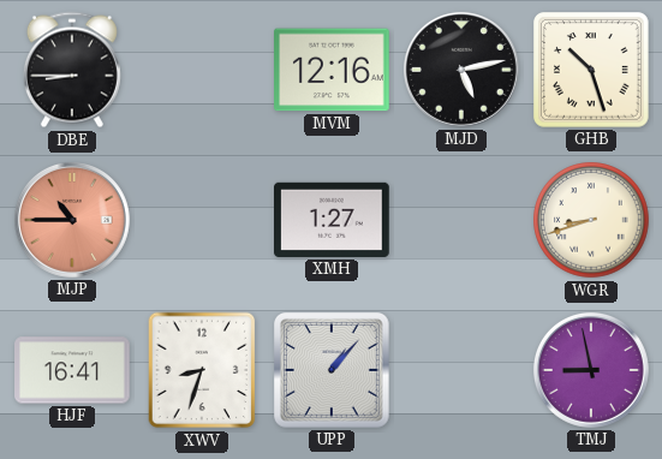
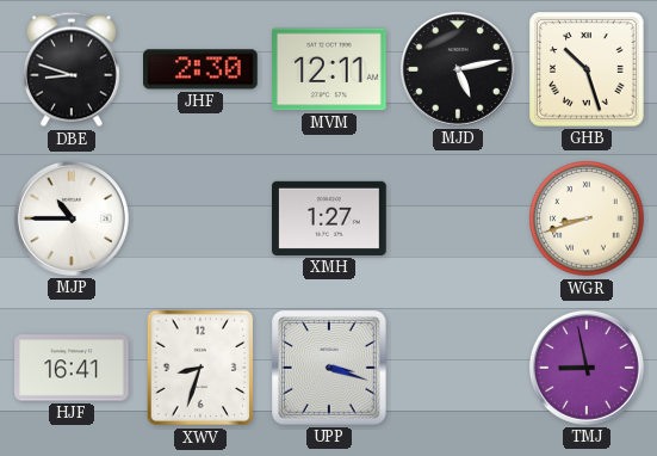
DBE: 8:45 -> 8:48 (72, 69)
JHF: none -> 2:30 (202, 69)
MVM: 12:16 -> 12:11 (330, 69)
MJP dial: salmon -> white (72, 218)
UPP: 1:07 -> 3:18 (330, 369)
